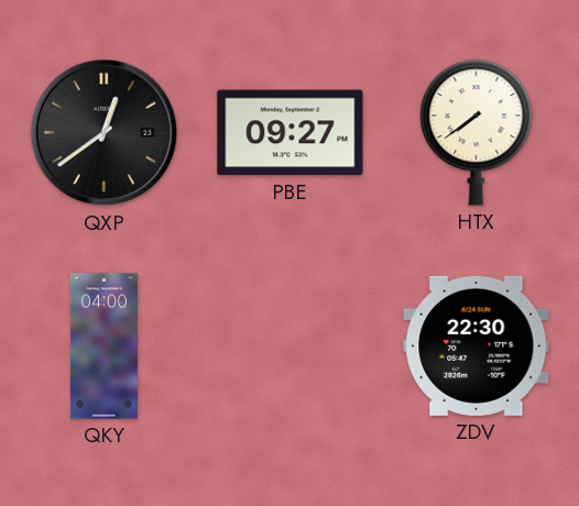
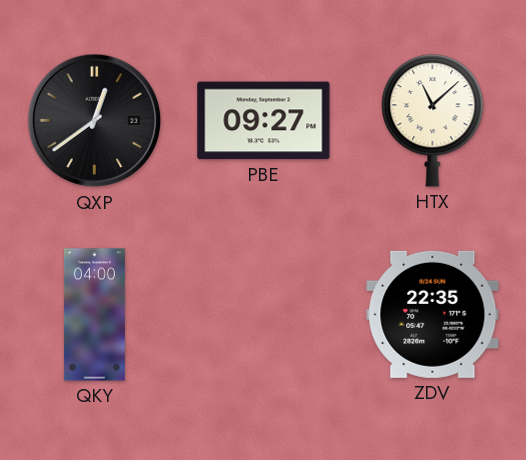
HTX: 7:39 -> 11:08 (433, 121)
ZDV: 22:30 -> 22:35 (433, 314)
